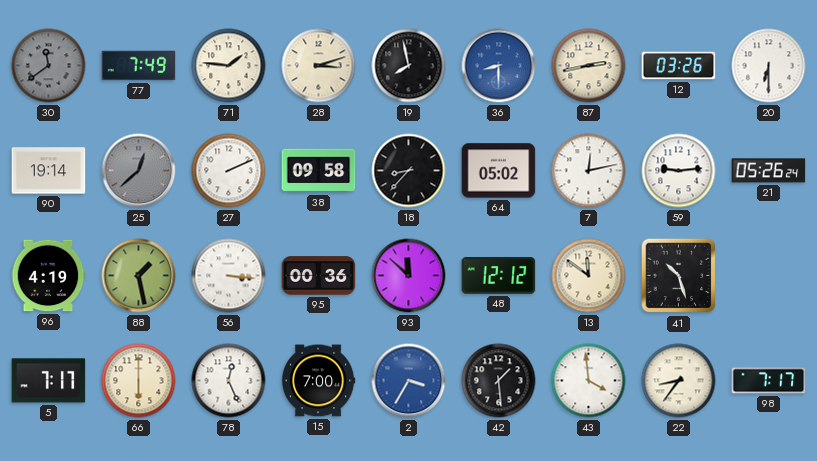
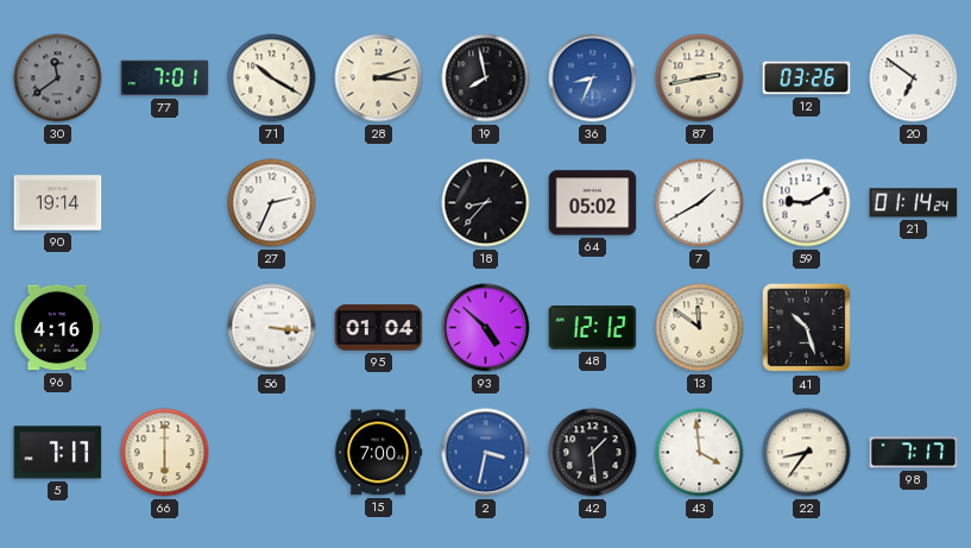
77: 7:49 -> 7:01 (165, 78)
71: 1:46 -> 10:20 (272, 78)
36: 8:30 -> 8:34 (593, 78)
20: 6:30 -> 6:51 (914, 78)
25: 12:38 -> none (139, 171)
27: 2:11 -> 2:34 (272, 203)
38: 09:58 -> none (319, 171)
7: 12:13 -> 1:40 (700, 203)
59: 9:14 -> 9:10 (807, 203)
21: 05:26 -> 01:14 (914, 203)
96: 4:19 -> 4:16 (57, 328)
88: 1:28 -> none (139, 276)
95: 00:36 -> 01:04 (379, 328)
93: 11:52 -> 4:52 (486, 328)
78: 12:26 -> none (229, 381)
2: 3:35 -> 3:32 (486, 453)
